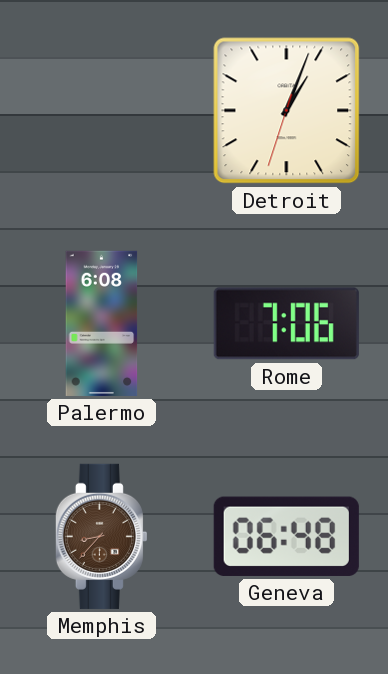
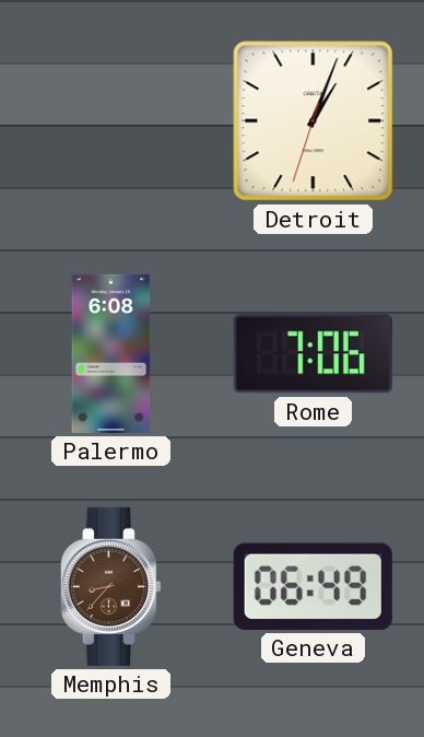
Geneva: 06:48 -> 06:49 (313, 586)
